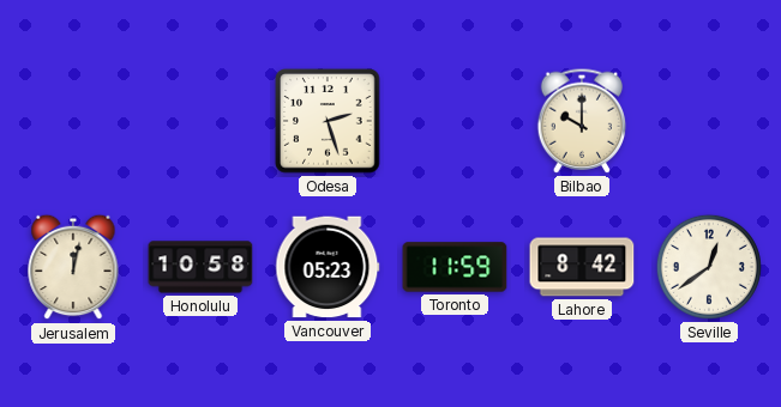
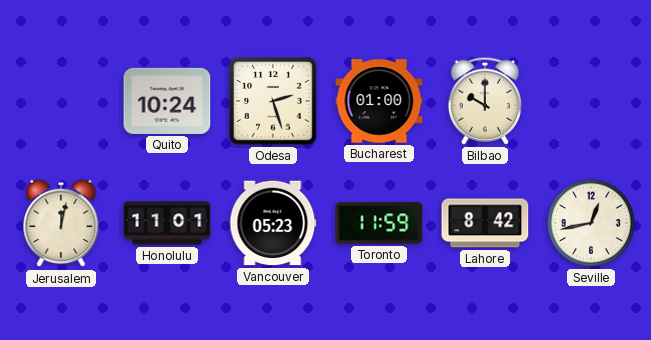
Quito: none -> 10:24 (167, 101)
Bucharest: none -> 01:00 (379, 101)
Honolulu: 10:58 -> 11:01 (167, 223)
Seville: 12:39 -> 12:43 (591, 223)
